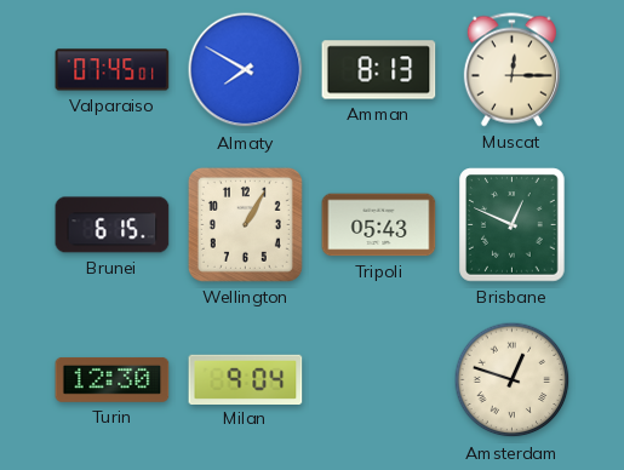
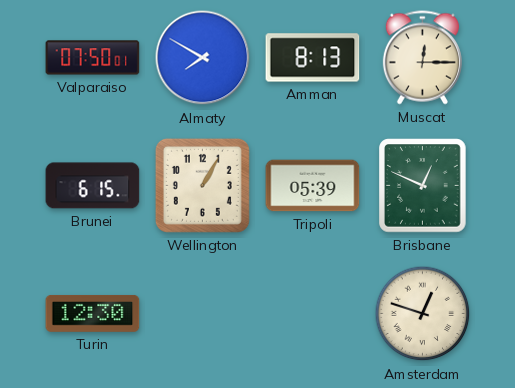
Valparaiso: 07:45 -> 07:50 (93, 58)
Tripoli: 05:43 -> 05:39 (313, 186)
Milan: 9:04 -> none (246, 379)
